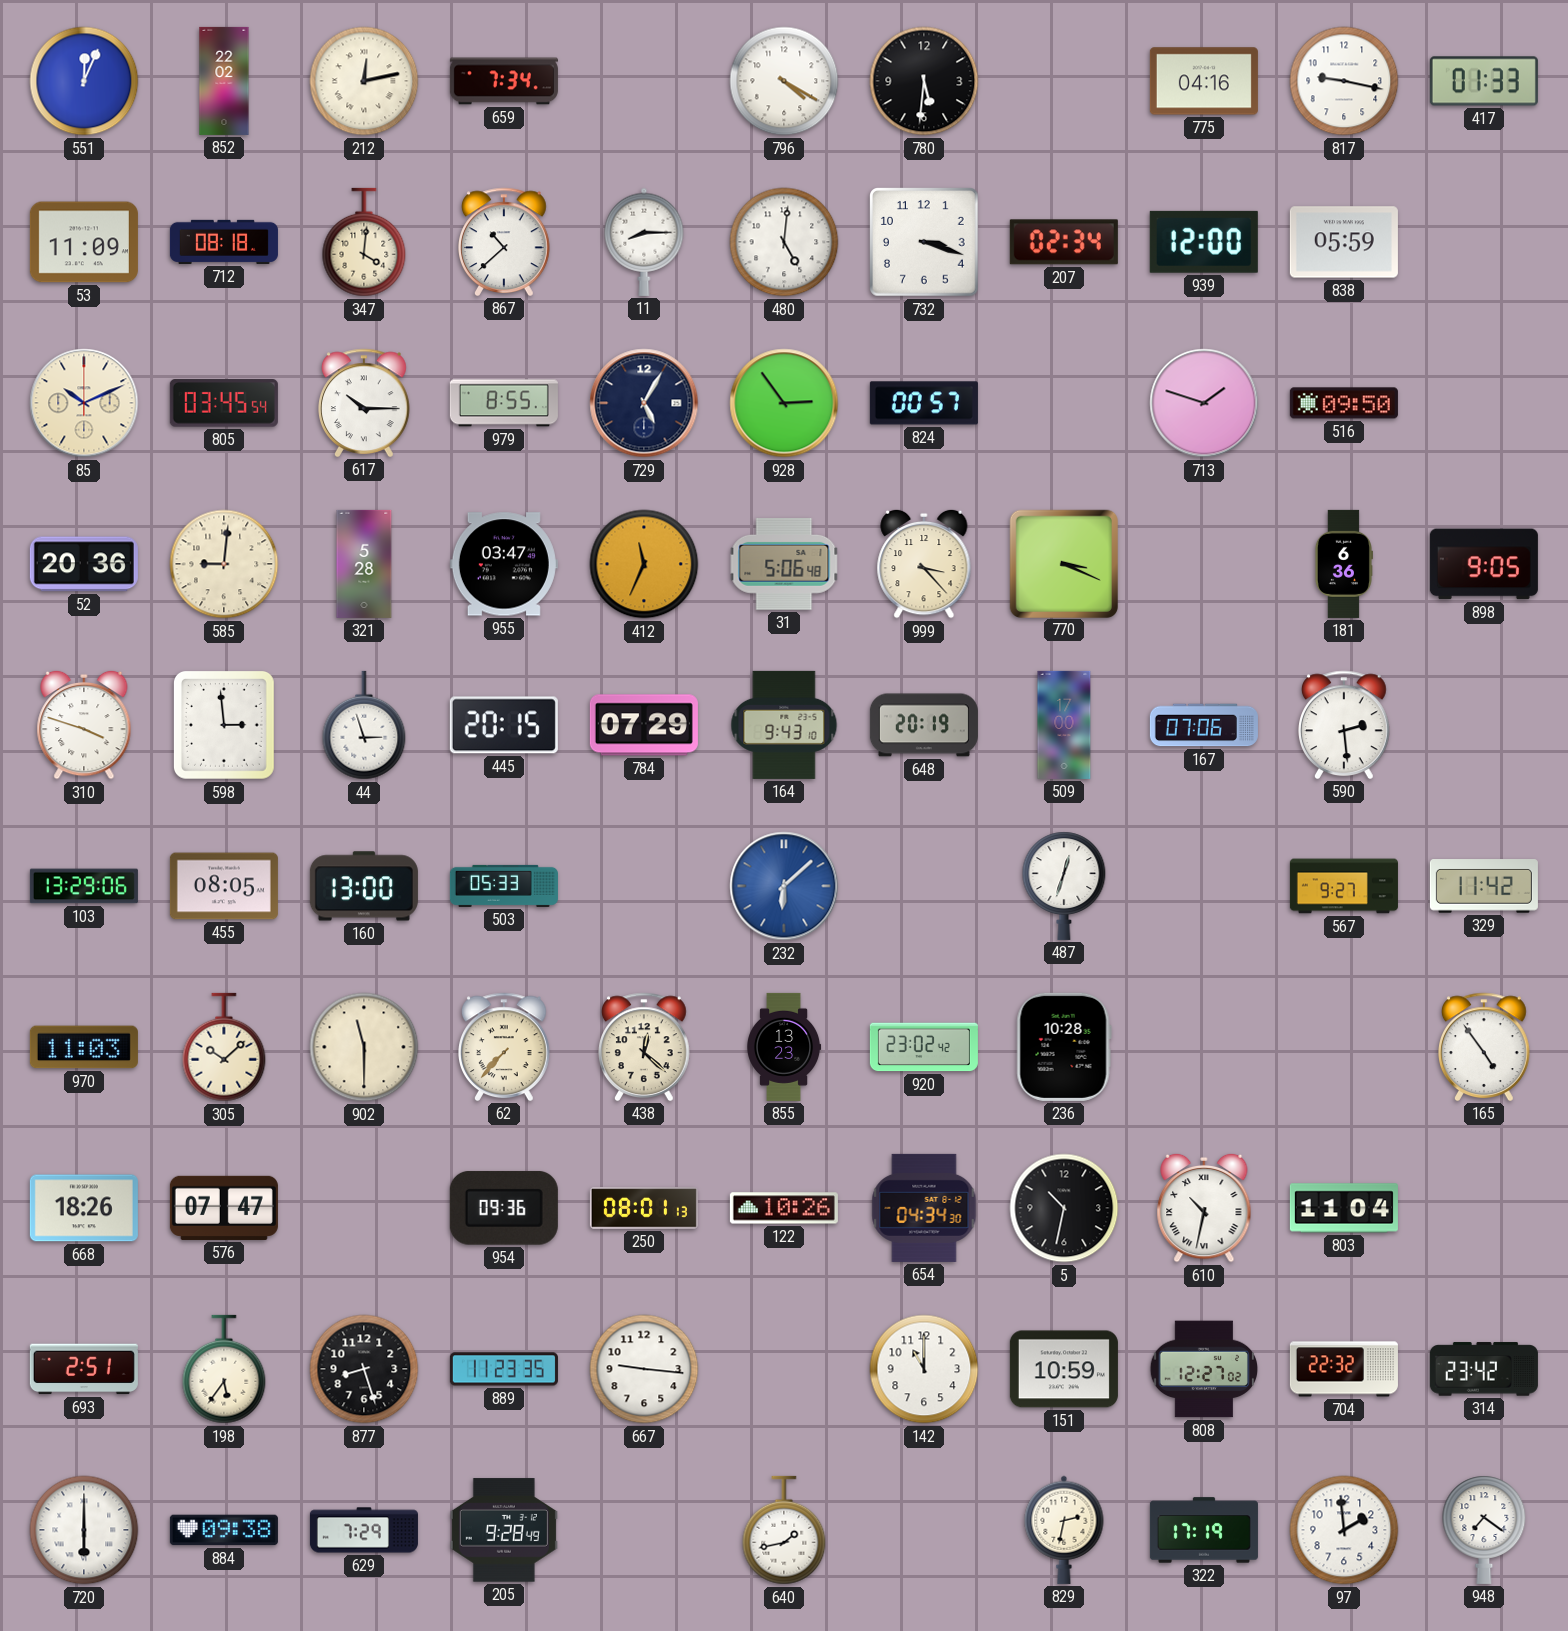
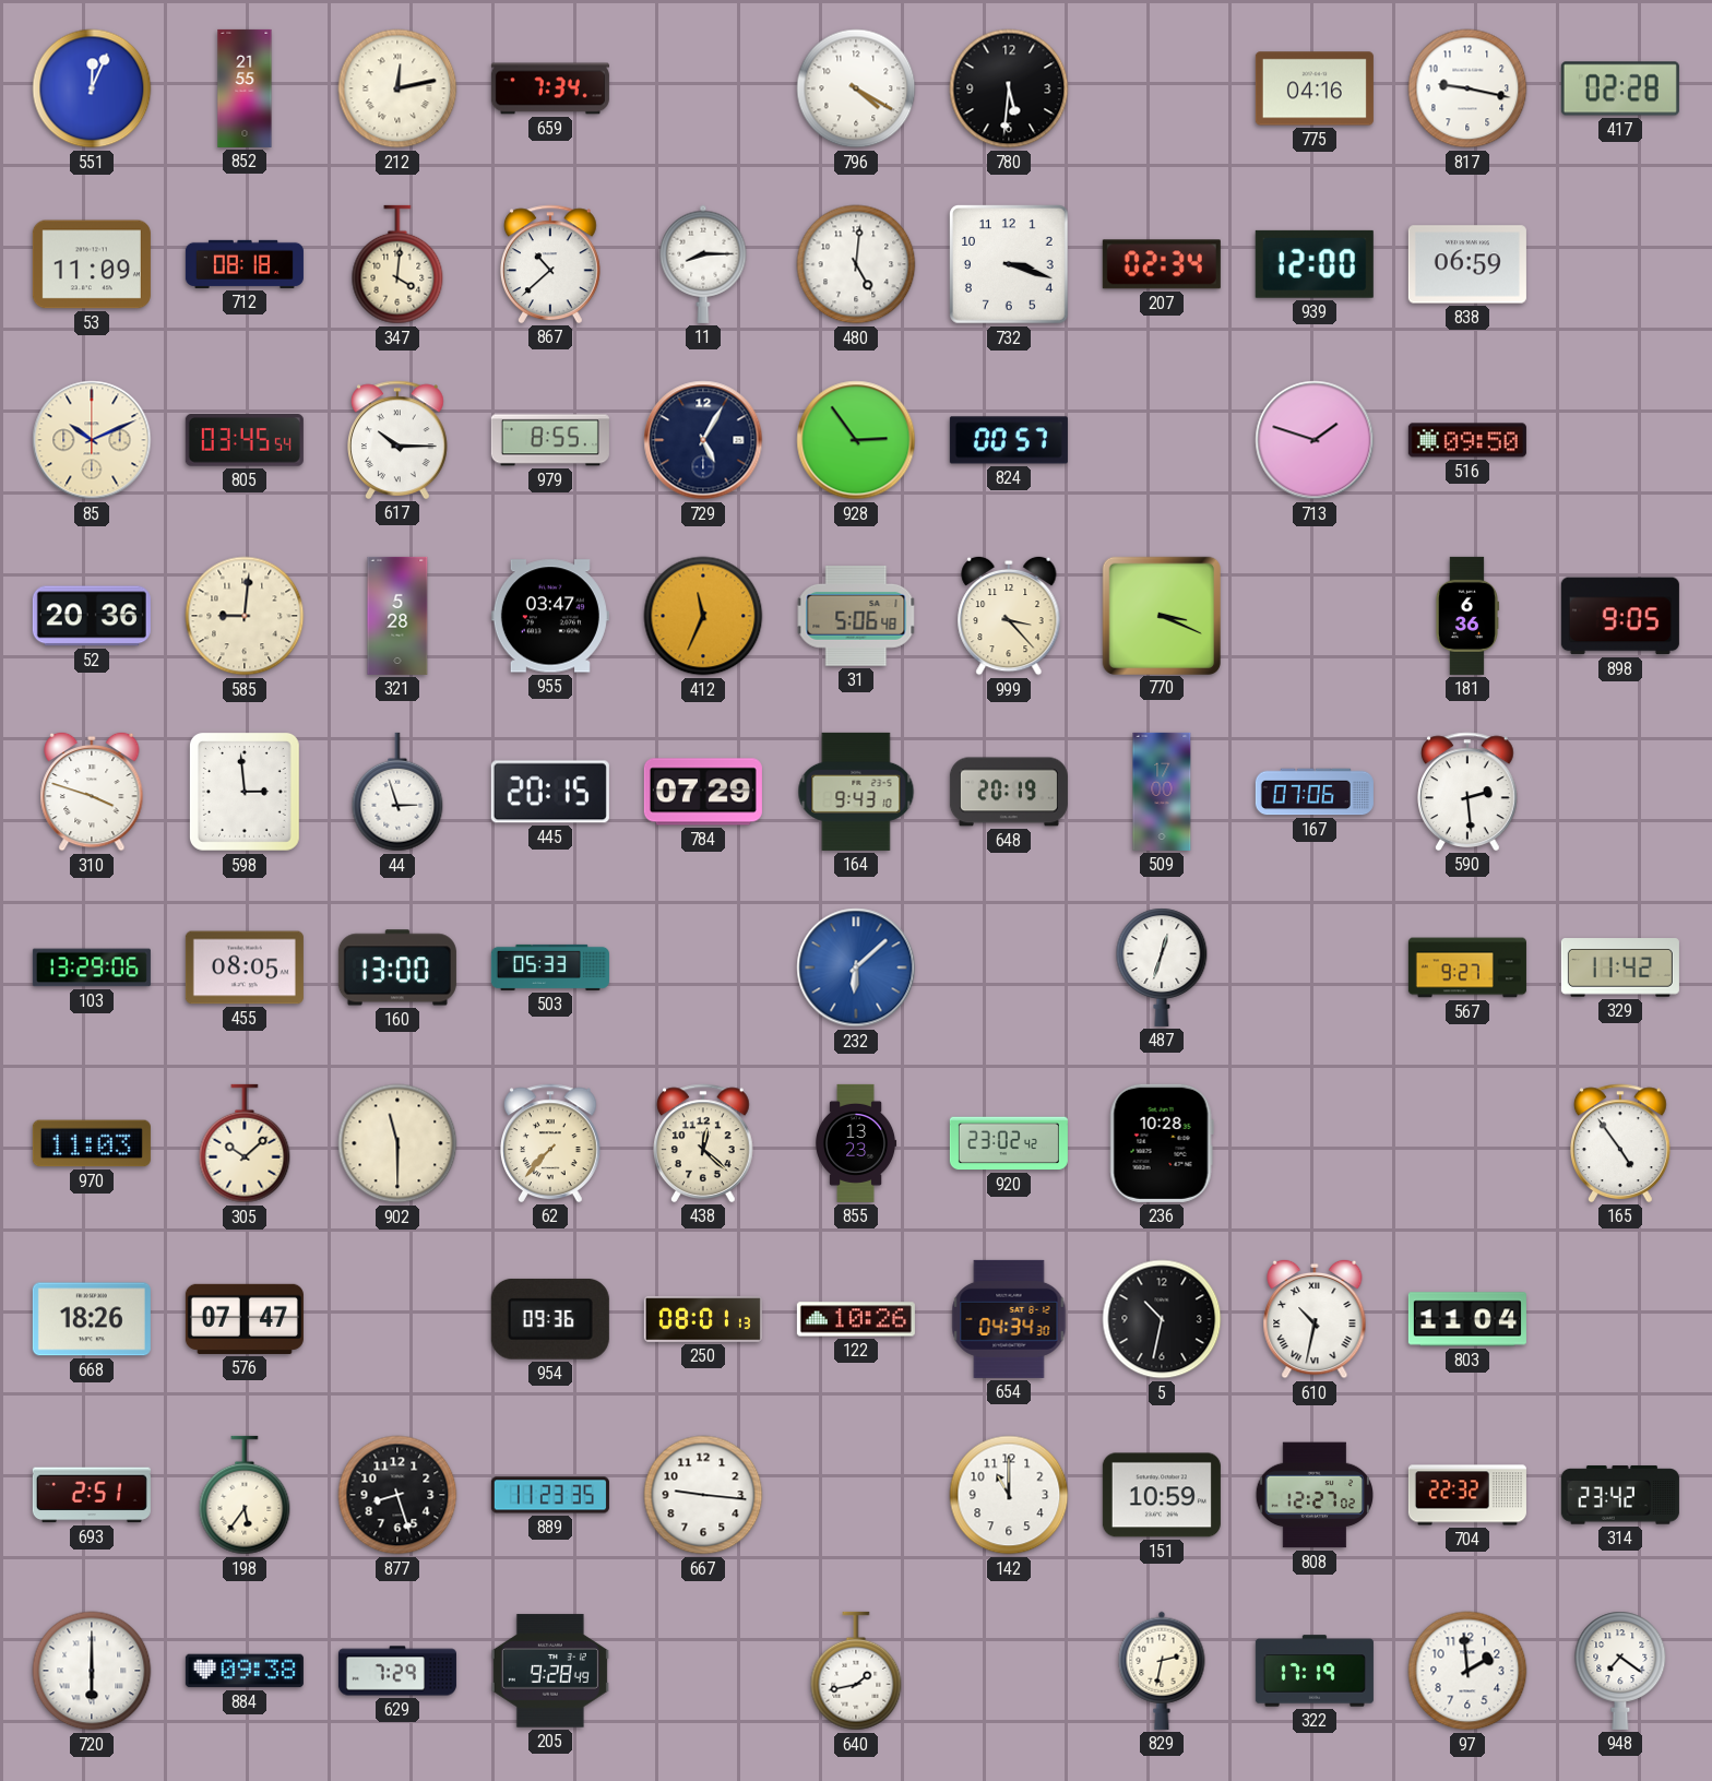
852: 22:02 -> 21:55 (245, 88)
417: 01:33 -> 02:28 (1620, 88)
838: 05:59 -> 06:59 (1467, 264)
